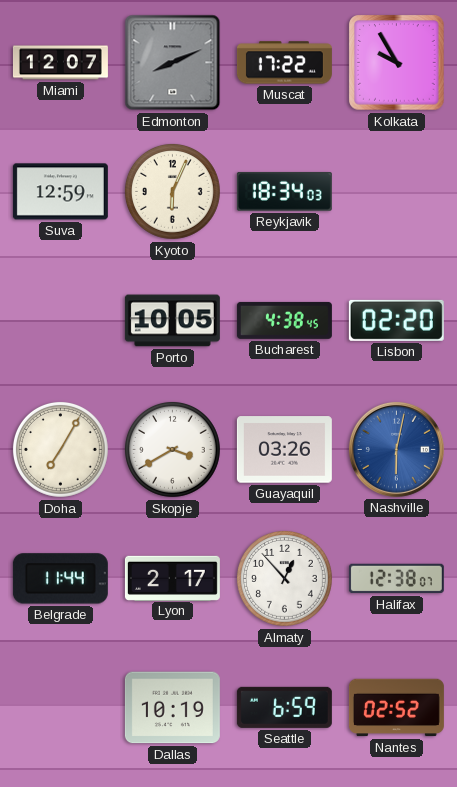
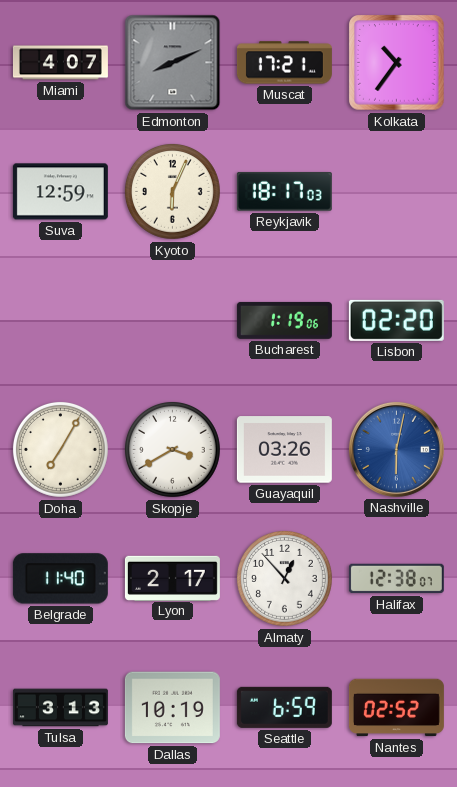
Miami: 12:07 -> 4:07 (60, 63)
Muscat: 17:22 -> 17:21 (284, 63)
Kolkata: 9:55 -> 10:36 (397, 63)
Reykjavik: 18:34 -> 18:17 (284, 191)
Porto: 10:05 -> none (172, 321)
Bucharest: 4:38 -> 1:19 (284, 320)
Belgrade: 11:44 -> 11:40 (60, 579)
Tulsa: none -> 3:13 (60, 708)
